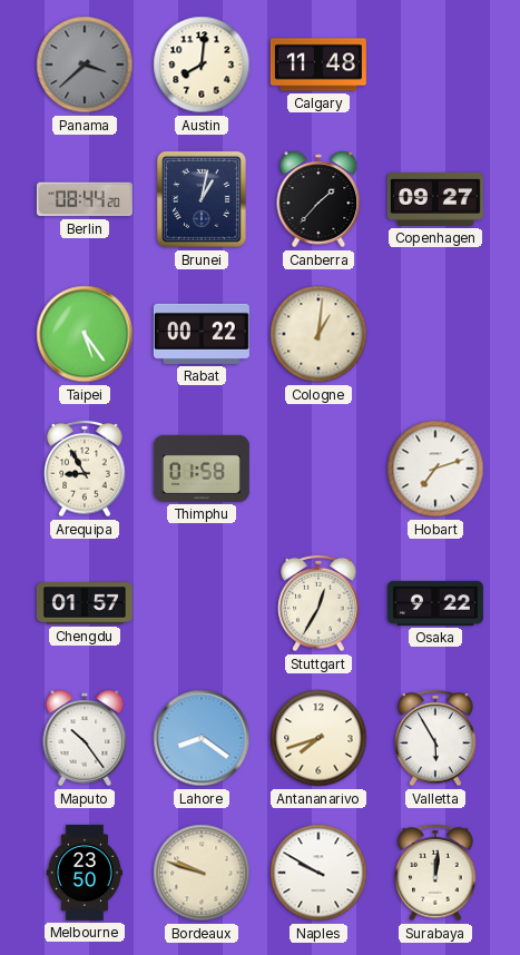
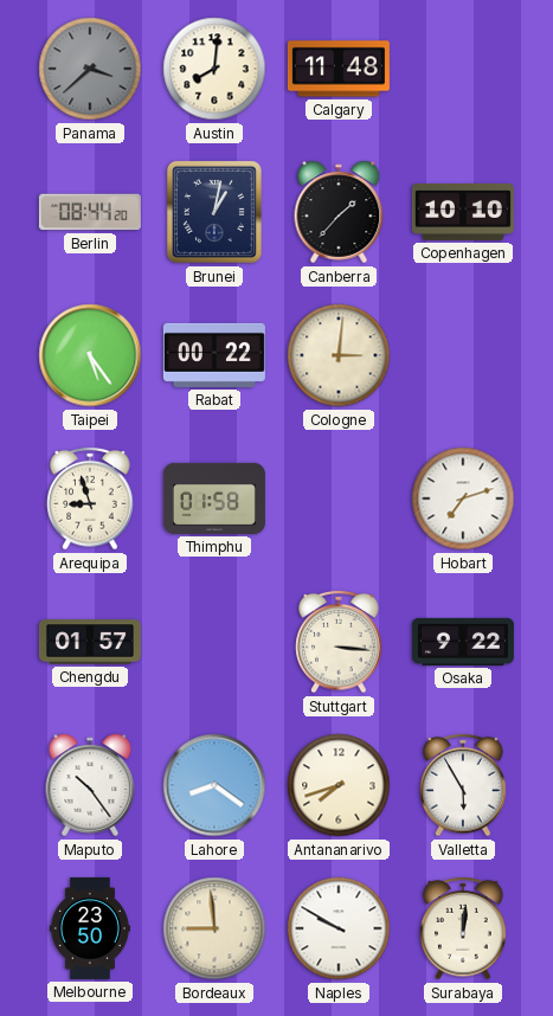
Copenhagen: 09:27 -> 10:10 (463, 212)
Cologne: 1:01 -> 3:01 (339, 355)
Arequipa: 8:55 -> 8:57 (90, 499)
Stuttgart: 12:35 -> 3:16 (339, 642)
Bordeaux: 9:48 -> 8:59 (214, 928)
